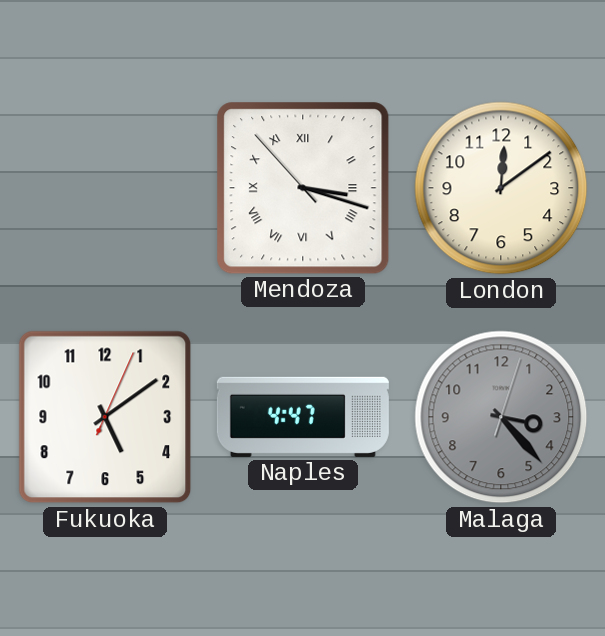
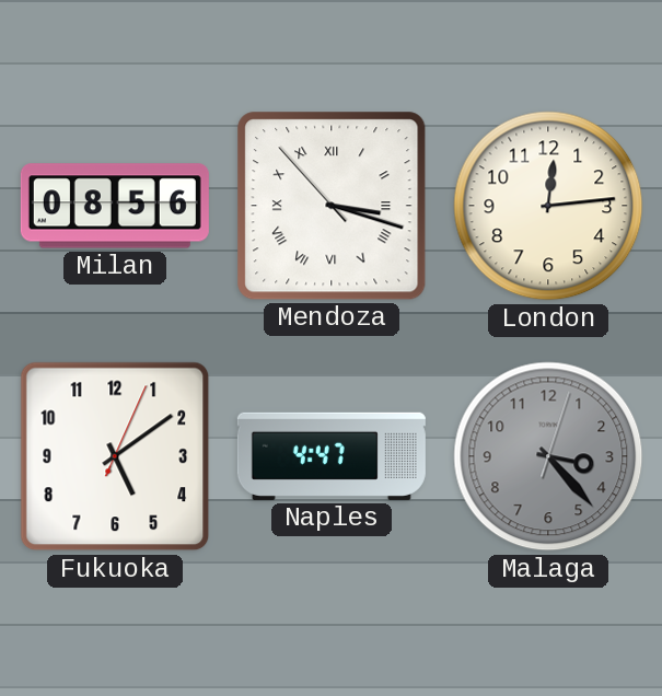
Milan: none -> 08:56 (115, 206)
London: 12:09 -> 12:14 (548, 206)
